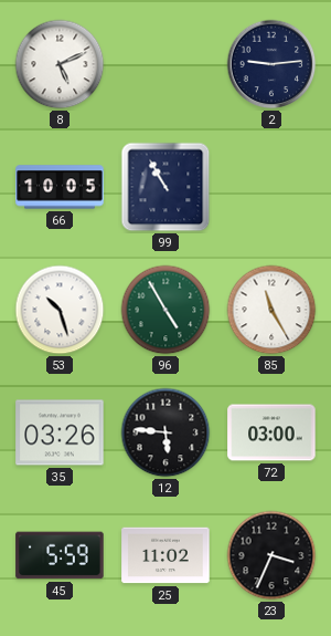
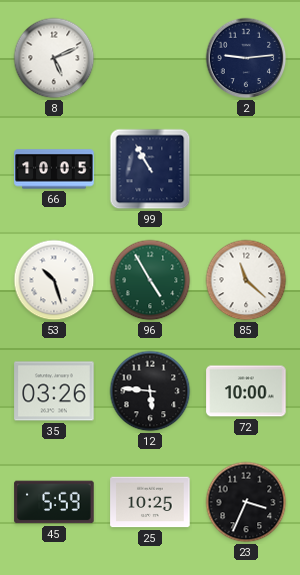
85: 11:25 -> 11:22 (246, 280)
72: 03:00 -> 10:00 (246, 391)
25: 11:02 -> 10:25 (150, 502)
